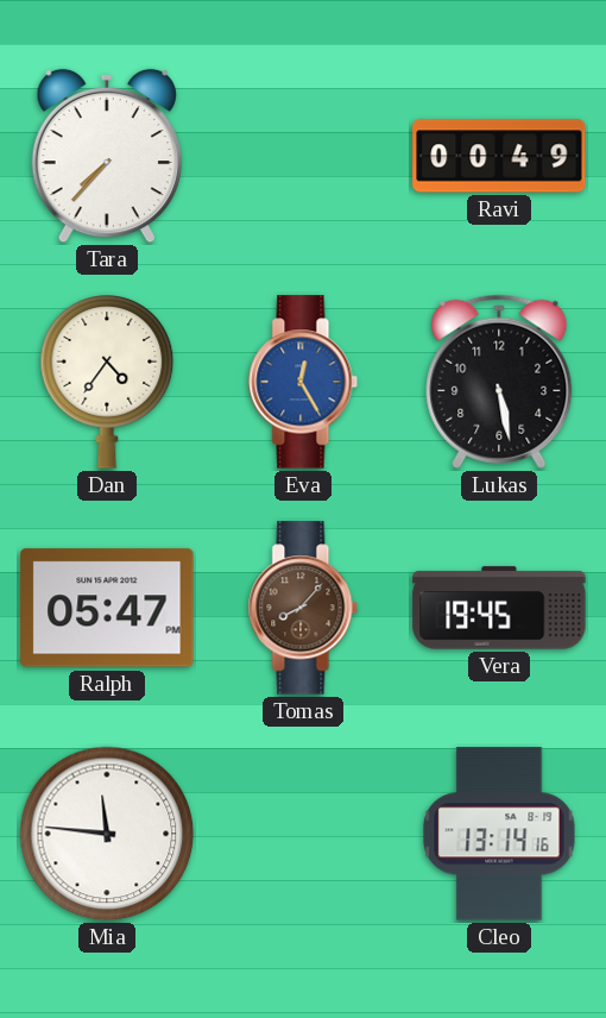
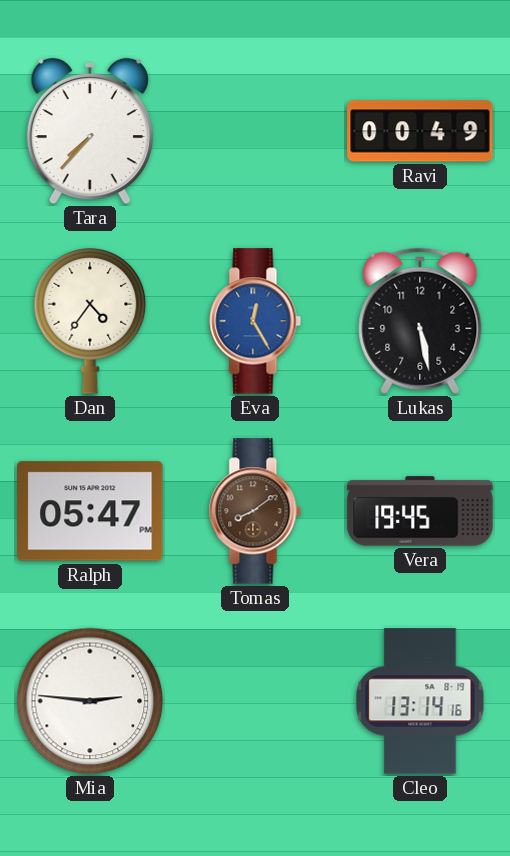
Tomas: 8:07 -> 8:09 (255, 511)
Mia: 11:46 -> 2:46 (90, 701)
